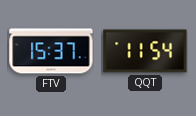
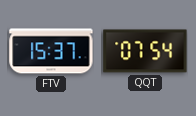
QQT: 11:54 -> 07:54 (145, 51)
